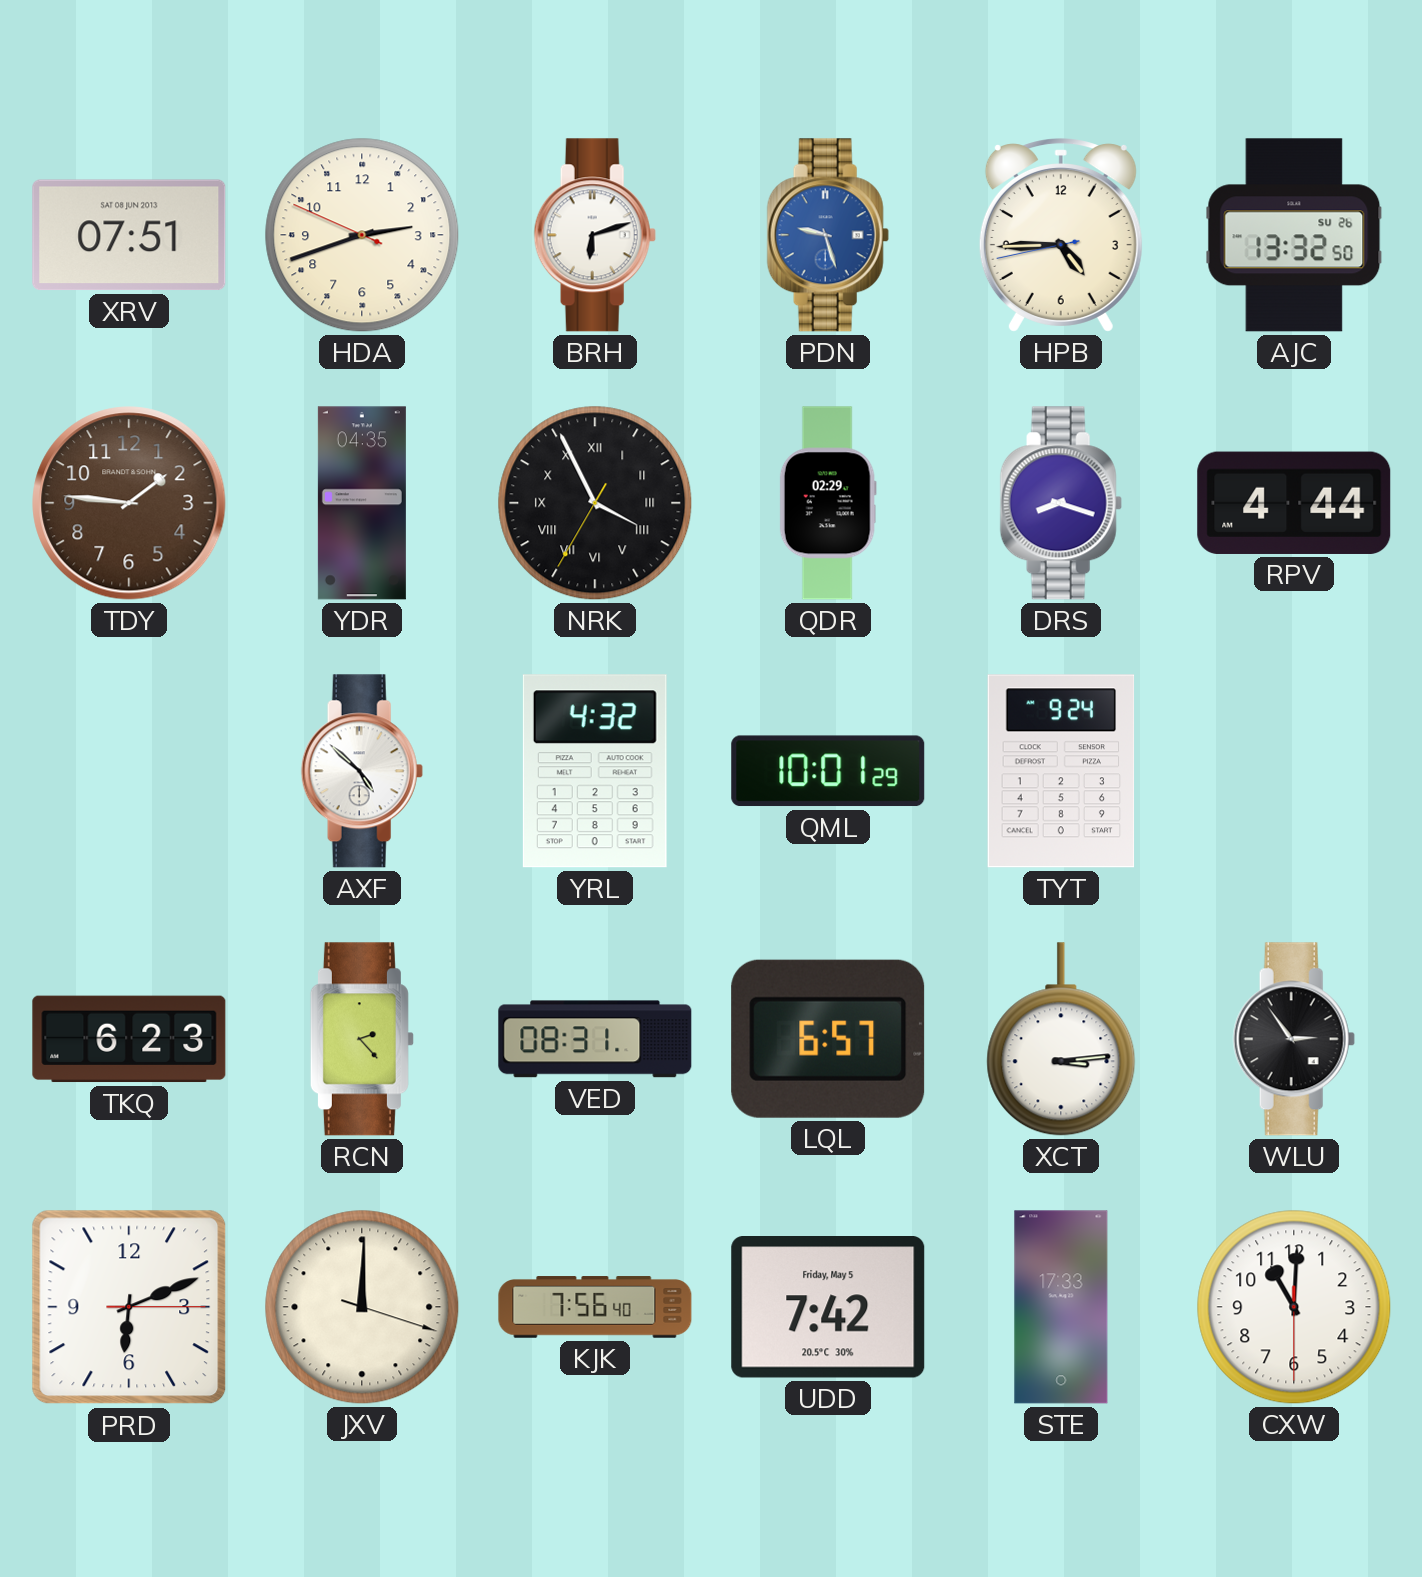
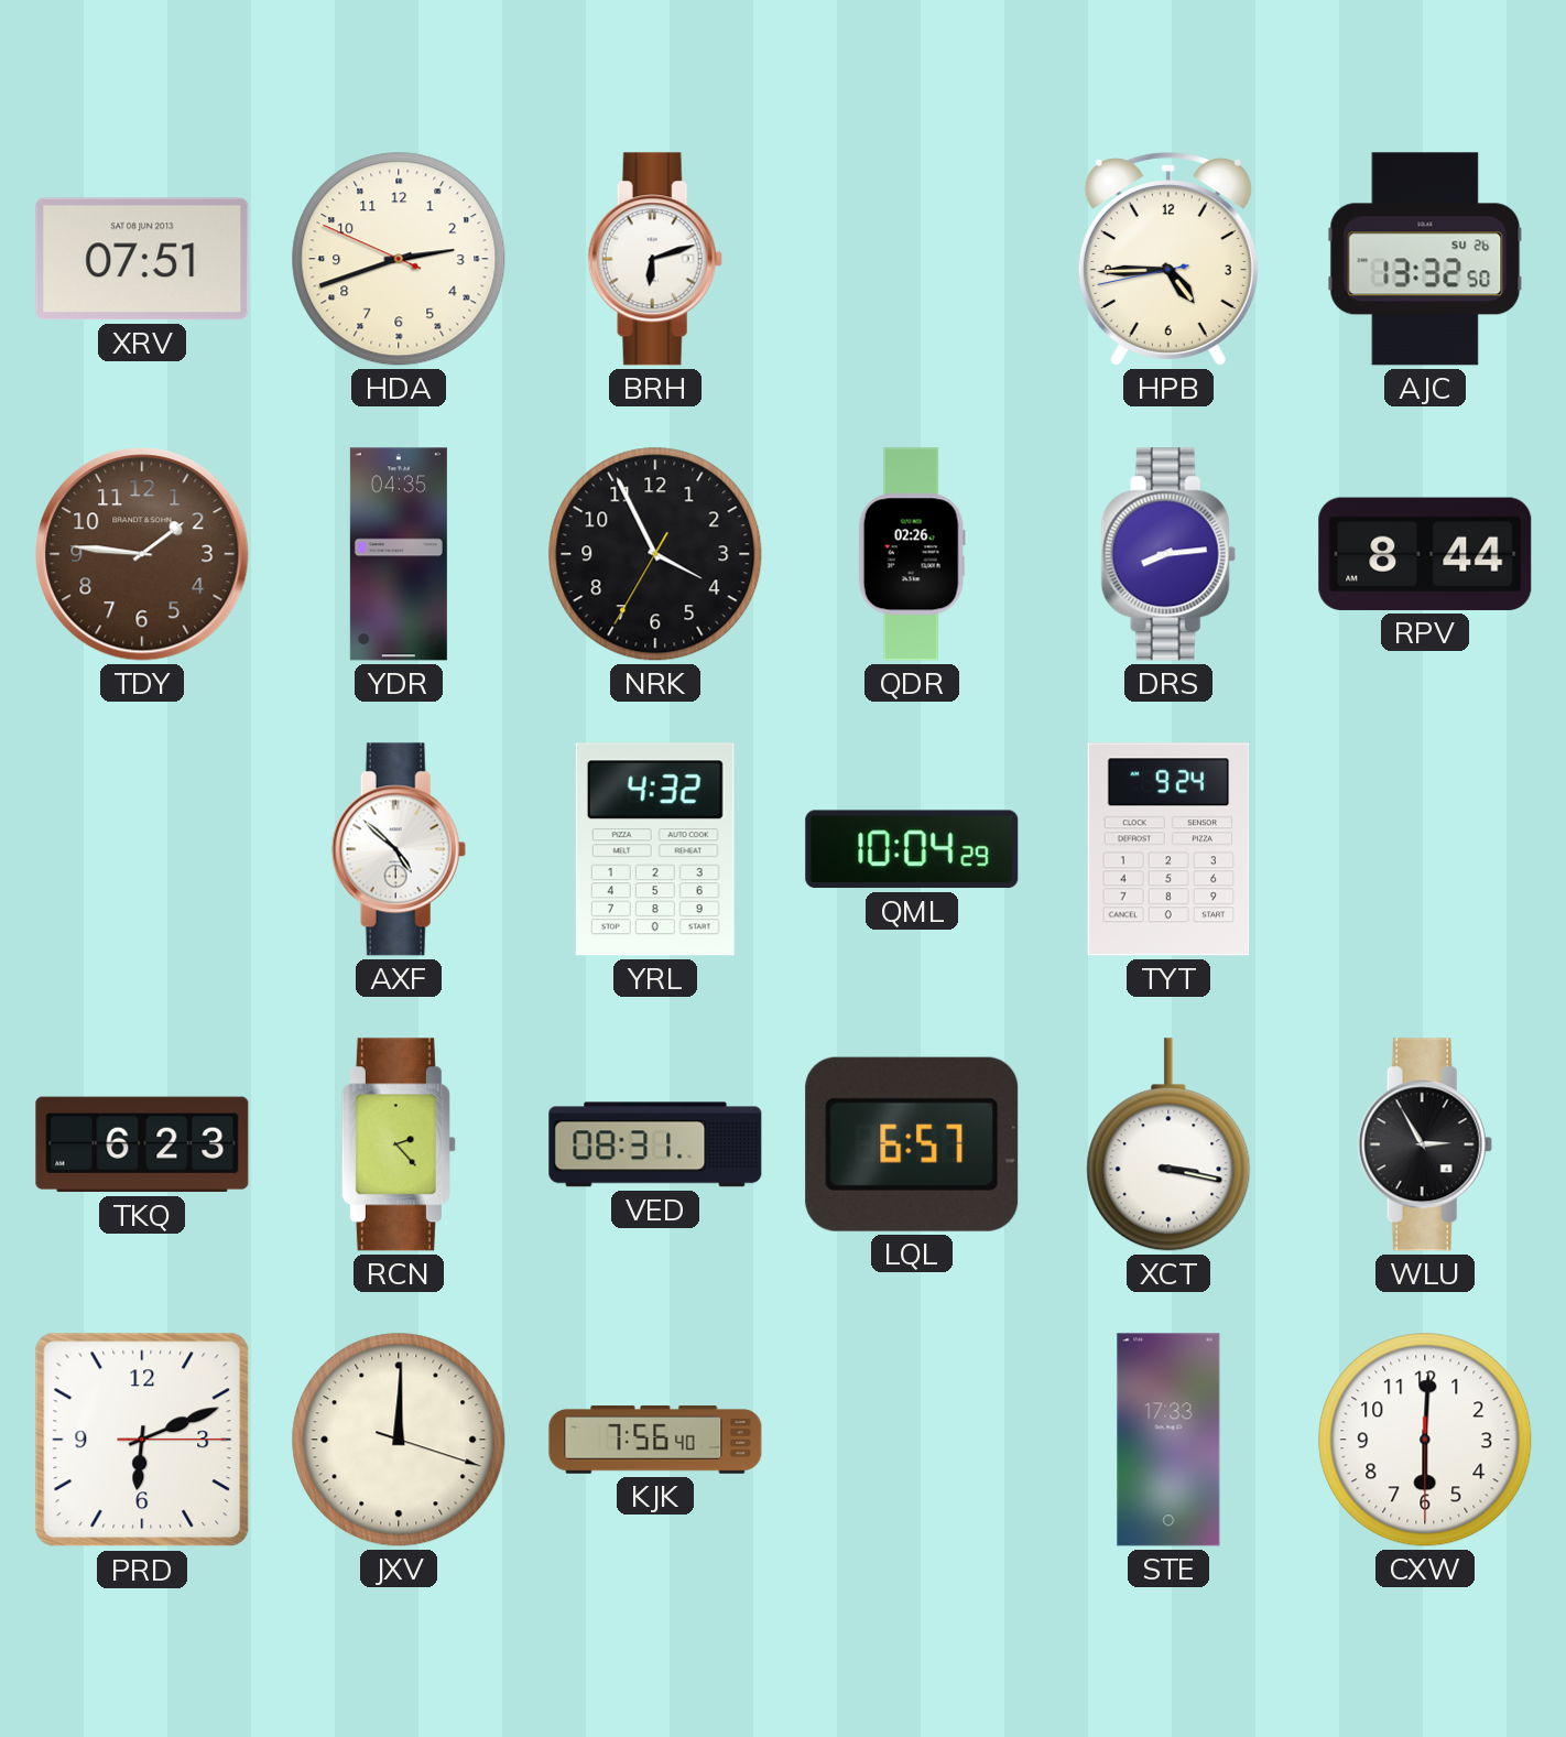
PDN: 9:27 -> none (828, 235)
NRK numerals: Roman -> Arabic (655, 554)
QDR: 02:29 -> 02:26 (912, 554)
DRS: 8:18 -> 8:14 (1168, 554)
RPV: 4:44 -> 8:44 (1425, 554)
QML: 10:01 -> 10:04 (912, 849)
XCT: 3:14 -> 3:17 (1168, 1144)
WLU: 2:54 -> 2:55 (1425, 1144)
UDD: 7:42 -> none (828, 1308)
CXW: 11:00 -> 6:00 (1425, 1440)
